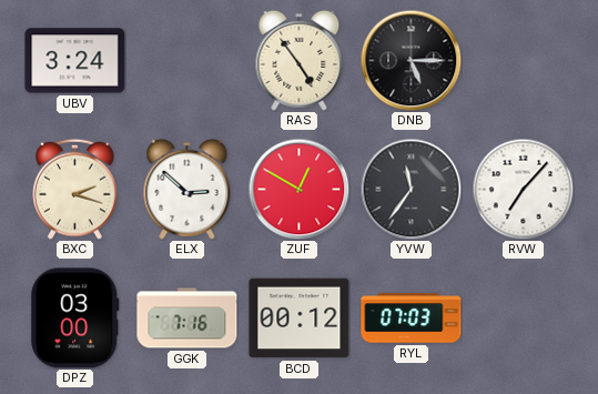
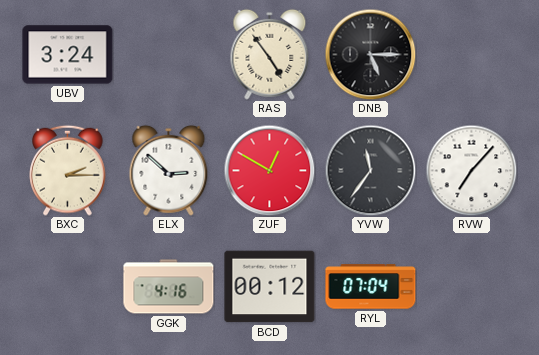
BXC: 2:18 -> 2:15 (68, 170)
DPZ: 03:00 -> none (75, 319)
GGK: 7:16 -> 4:16 (169, 287)
RYL: 07:03 -> 07:04 (371, 287)
